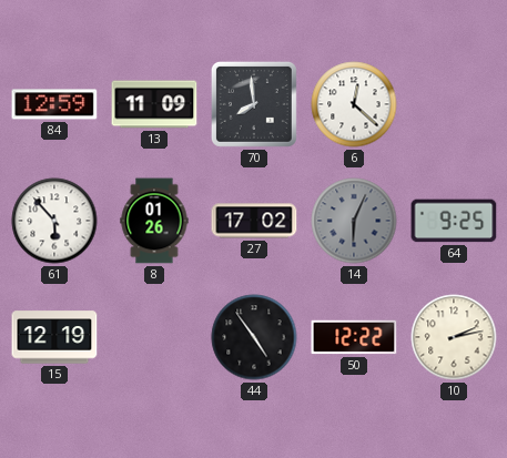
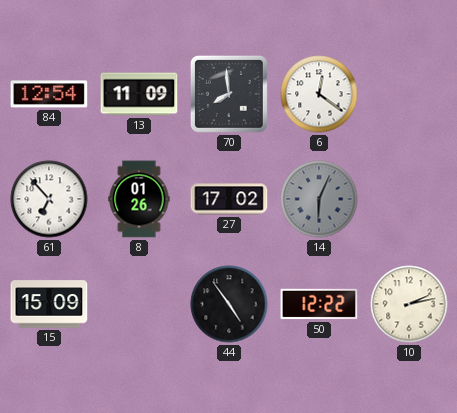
84: 12:59 -> 12:54 (49, 94)
6: 12:22 -> 12:21 (319, 94)
61: 5:53 -> 6:53 (49, 199)
64: 9:25 -> none (454, 221)
15: 12:19 -> 15:09 (49, 304)
